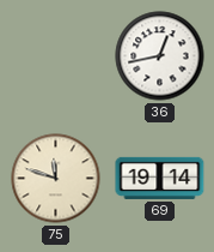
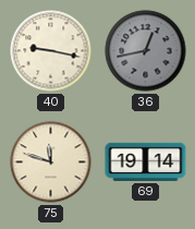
40: none -> 9:17 (51, 51)
36 dial: white -> grey (146, 51)
